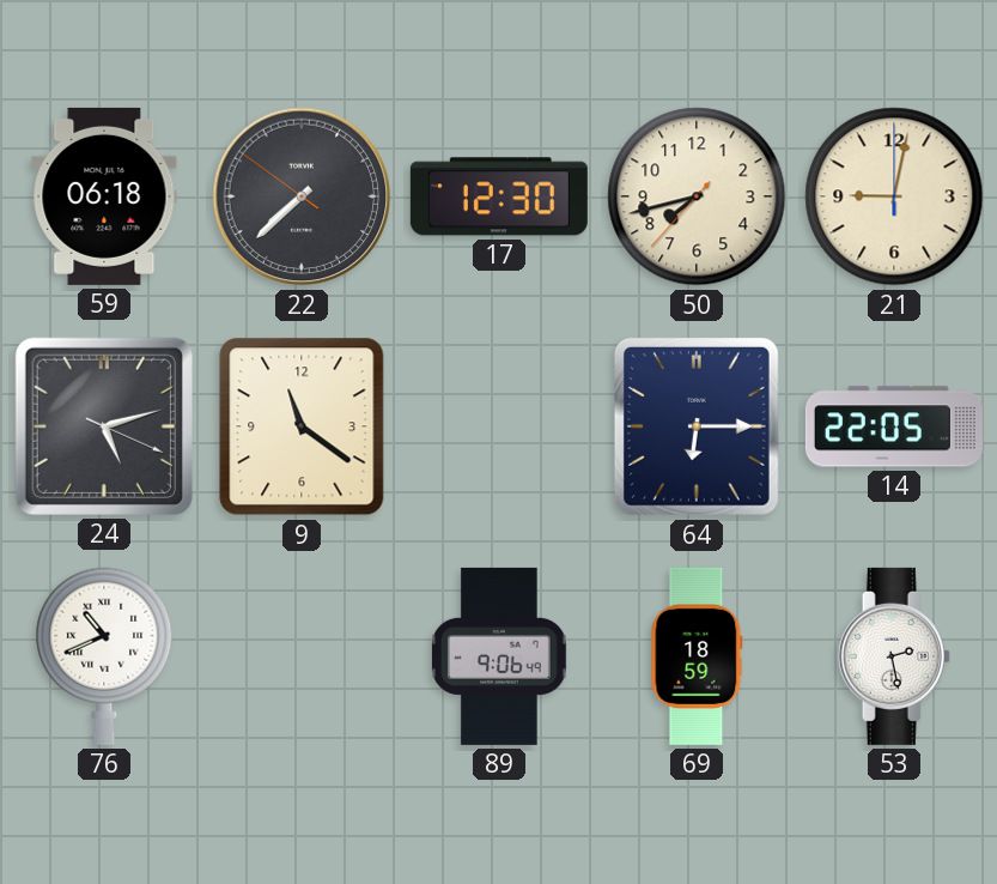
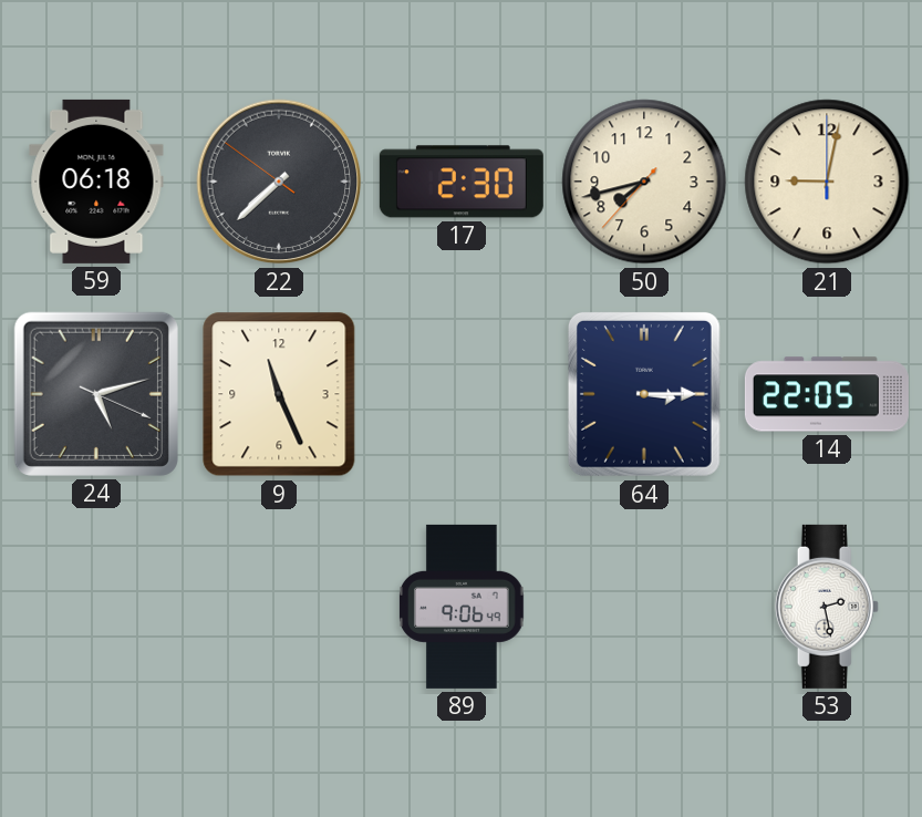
17: 12:30 -> 2:30 (462, 182)
9: 11:21 -> 11:26 (279, 394)
64: 6:15 -> 3:15 (644, 394)
76: 10:41 -> none (104, 656)
69: 18:59 -> none (697, 656)
